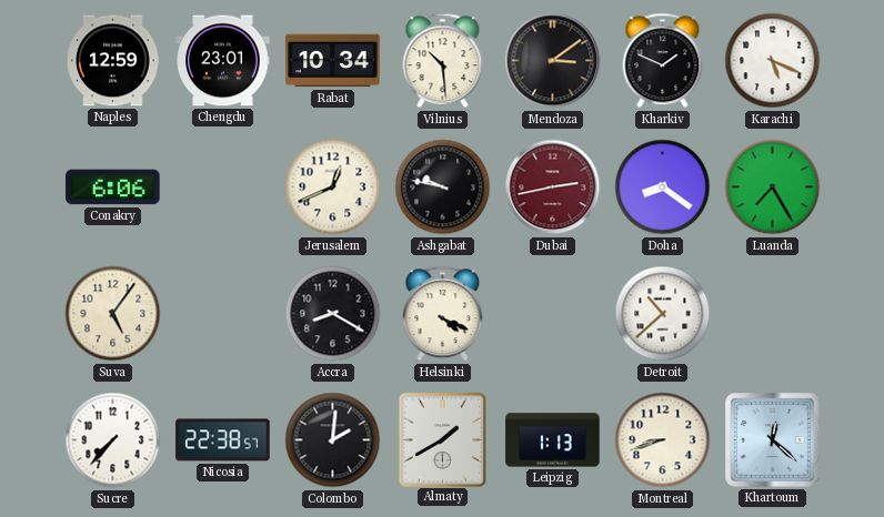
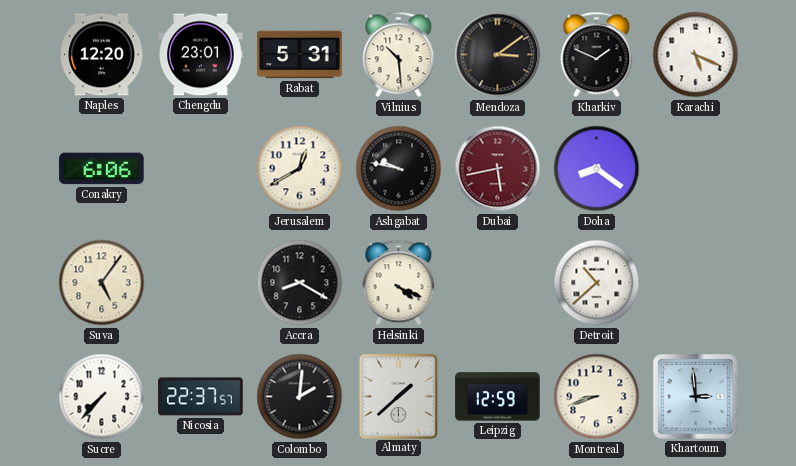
Naples: 12:59 -> 12:20 (102, 55)
Rabat: 10:34 -> 5:31 (300, 55)
Jerusalem: 12:41 -> 12:40 (300, 169)
Dubai: 2:43 -> 5:43 (498, 169)
Luanda: 7:25 -> none (773, 187)
Nicosia: 22:38 -> 22:37 (201, 397)
Almaty: 1:40 -> 1:38 (398, 396)
Leipzig: 1:13 -> 12:59 (498, 397)
Khartoum: 12:22 -> 2:59 (696, 397)
